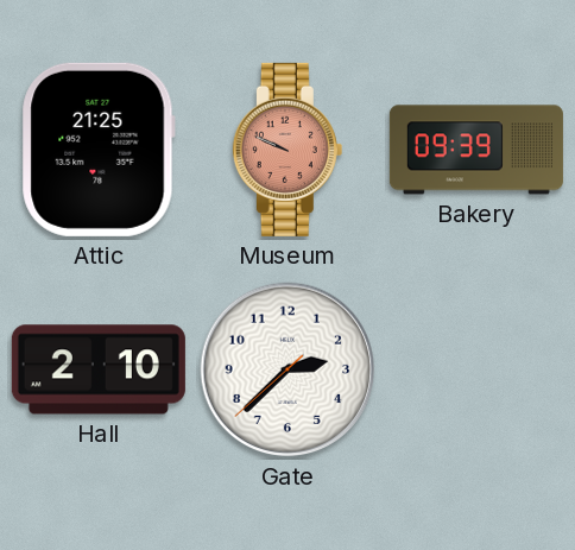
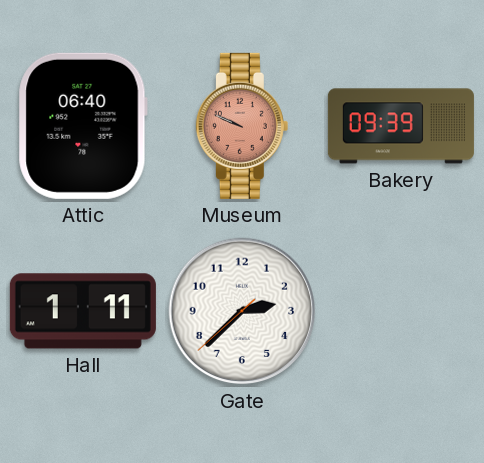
Attic: 21:25 -> 06:40 (83, 126)
Hall: 2:10 -> 1:11 (83, 311)
